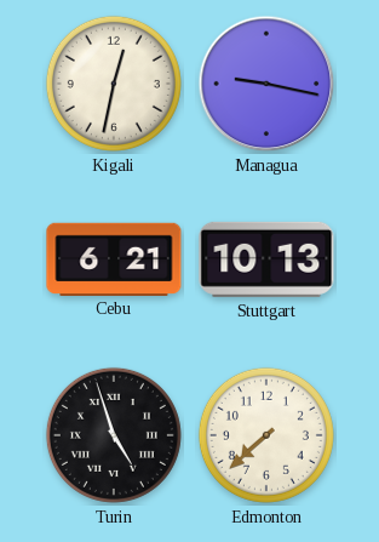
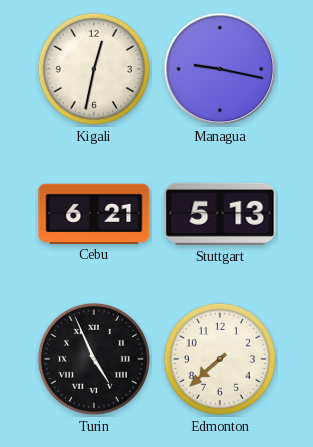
Stuttgart: 10:13 -> 5:13 (220, 214)
Turin: 4:57 -> 4:56 (94, 359)
